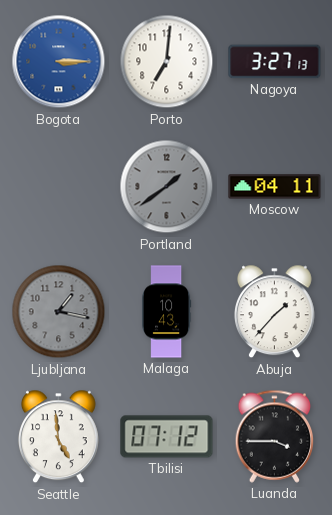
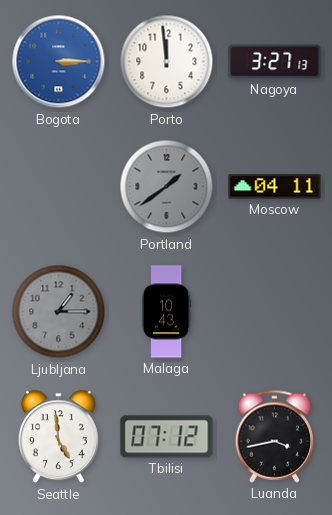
Porto: 7:01 -> 11:59 (167, 62)
Ljubljana: 1:17 -> 1:15 (59, 312)
Abuja: 1:37 -> none (274, 312)
Luanda: 3:45 -> 3:43 (275, 436)
